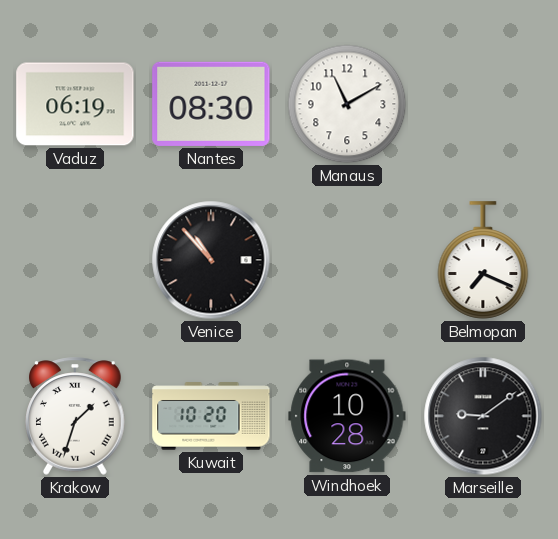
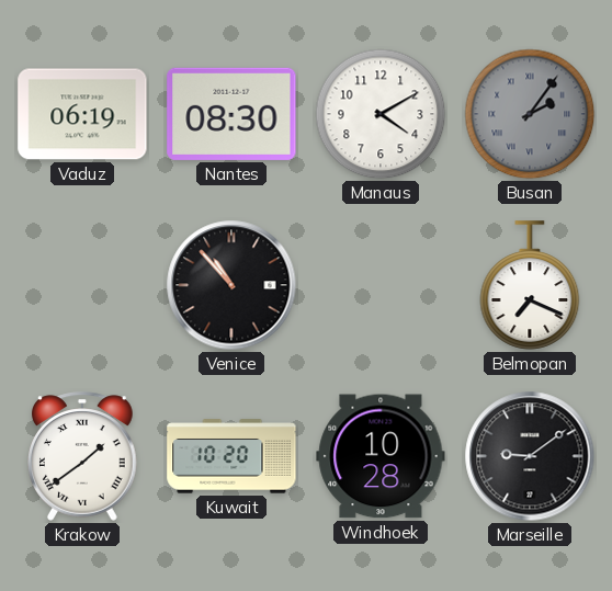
Manaus: 11:10 -> 4:10 (381, 114)
Busan: none -> 2:06 (530, 114)
Krakow: 1:33 -> 1:39 (83, 456)
